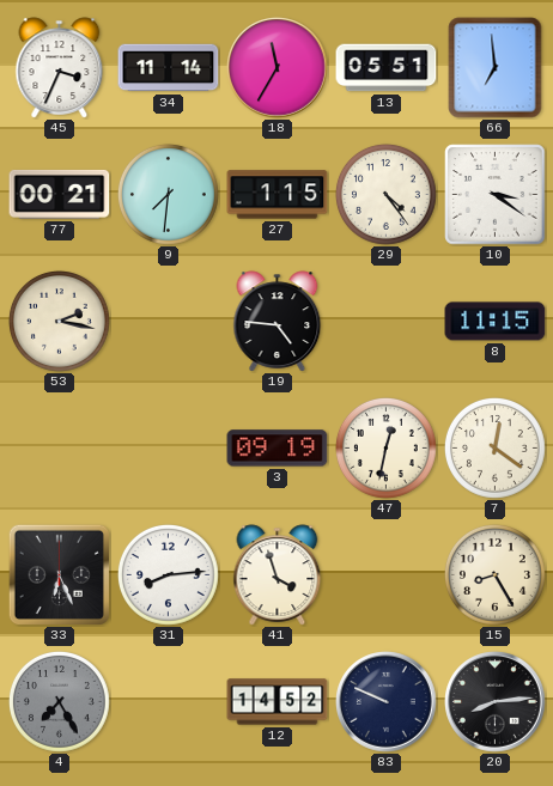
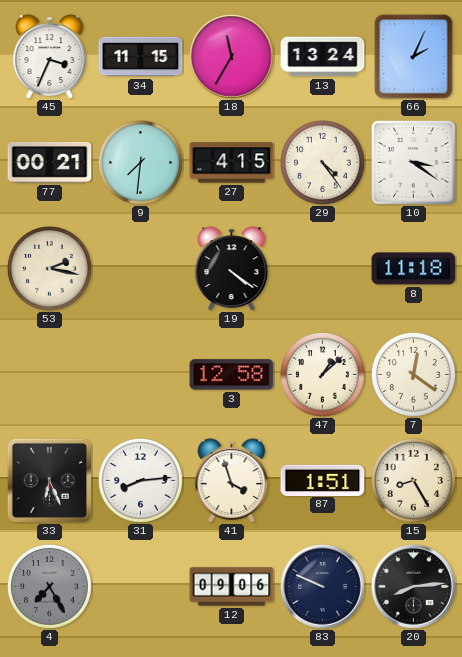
34: 11:14 -> 11:15 (141, 57)
13: 05:51 -> 13:24 (323, 57)
66: 6:59 -> 2:04 (414, 57)
27: 1:15 -> 4:15 (232, 163)
19: 4:46 -> 4:21 (232, 269)
8: 11:15 -> 11:18 (414, 269)
3: 09:19 -> 12:58 (232, 375)
47: 12:32 -> 1:08 (322, 374)
87: none -> 1:51 (323, 480)
12: 14:52 -> 09:06 (232, 587)
